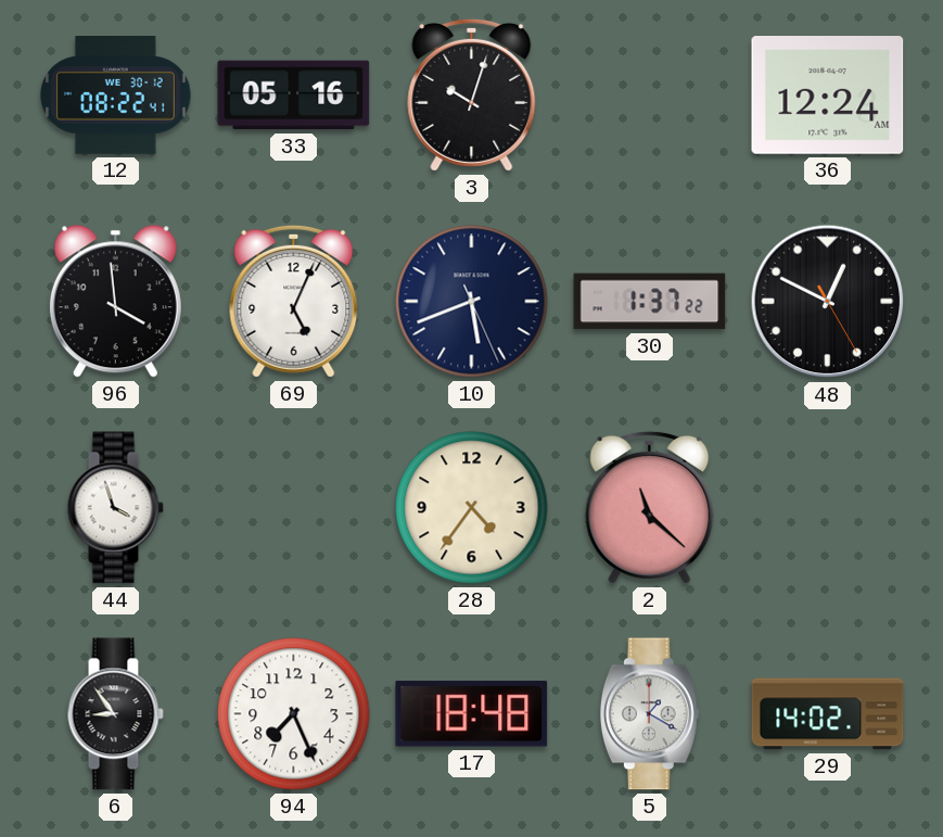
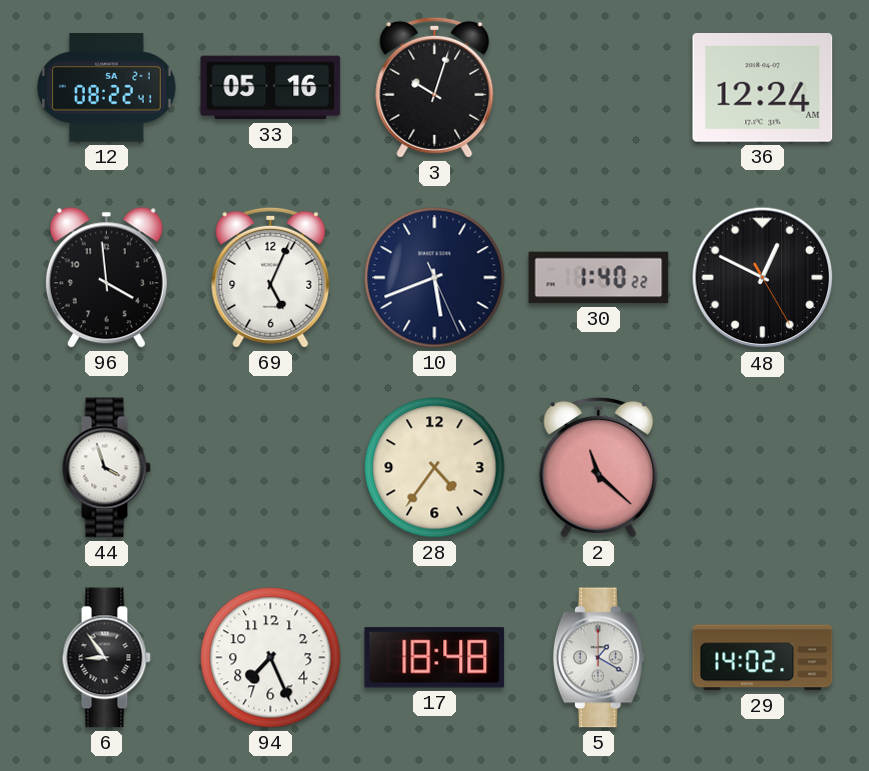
12 date: WE 30-12 -> SA 2-1 (107, 88)
30: 1:37 -> 1:40 (599, 278)
